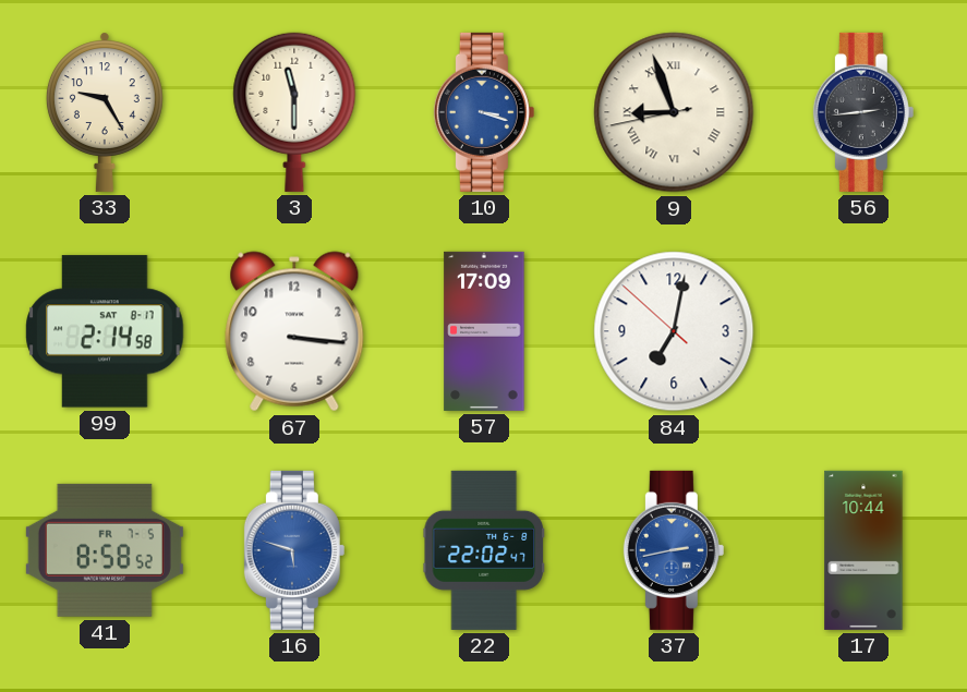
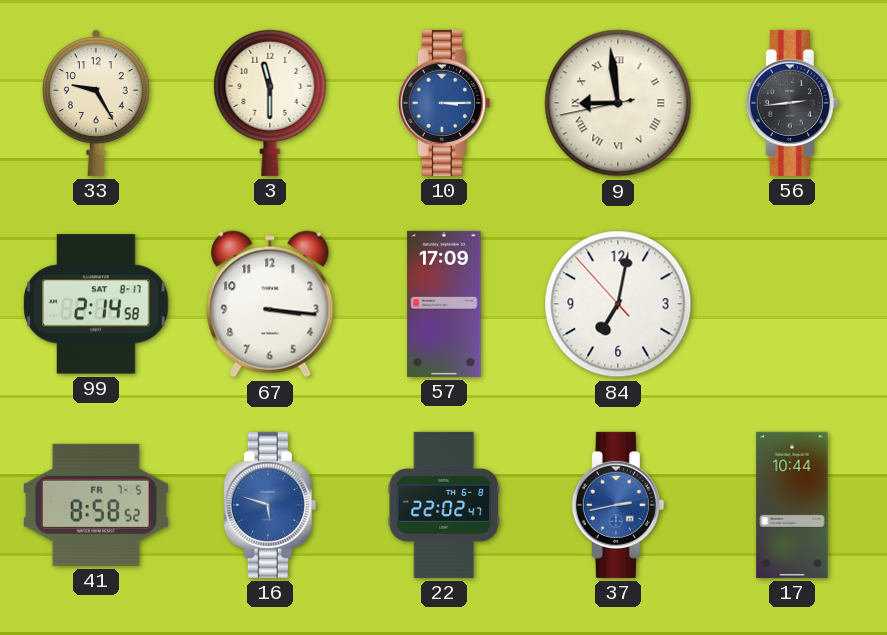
10: 3:18 -> 3:15 (444, 103)
9: 8:56 -> 8:58 (618, 103)
84: 7:01:52 -> 7:01:53 (618, 304)
